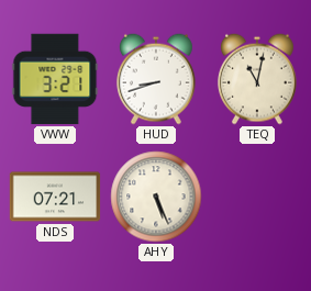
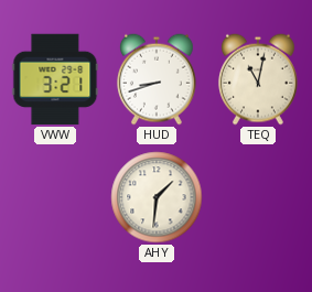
NDS: 07:21 -> none (55, 197)
AHY: 5:26 -> 1:31 (157, 197)
